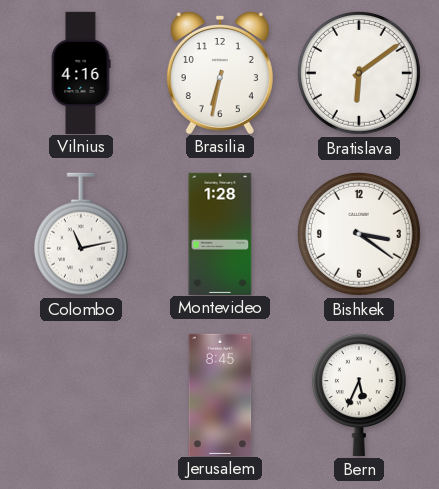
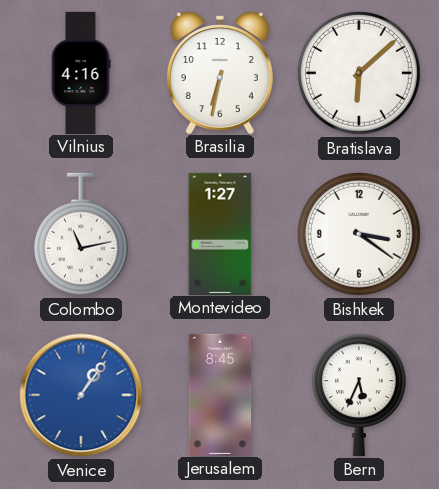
Bratislava: 6:09 -> 6:08 (359, 73)
Montevideo: 1:28 -> 1:27 (220, 233)
Venice: none -> 1:06 (81, 395)
